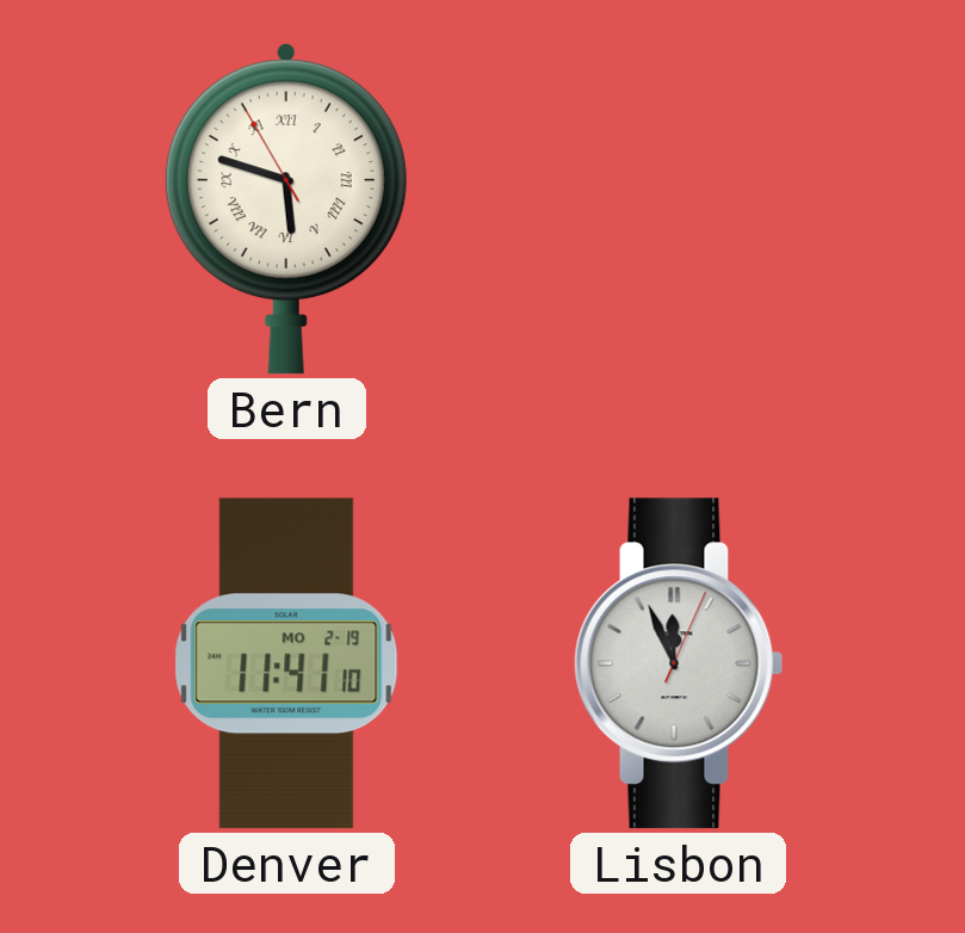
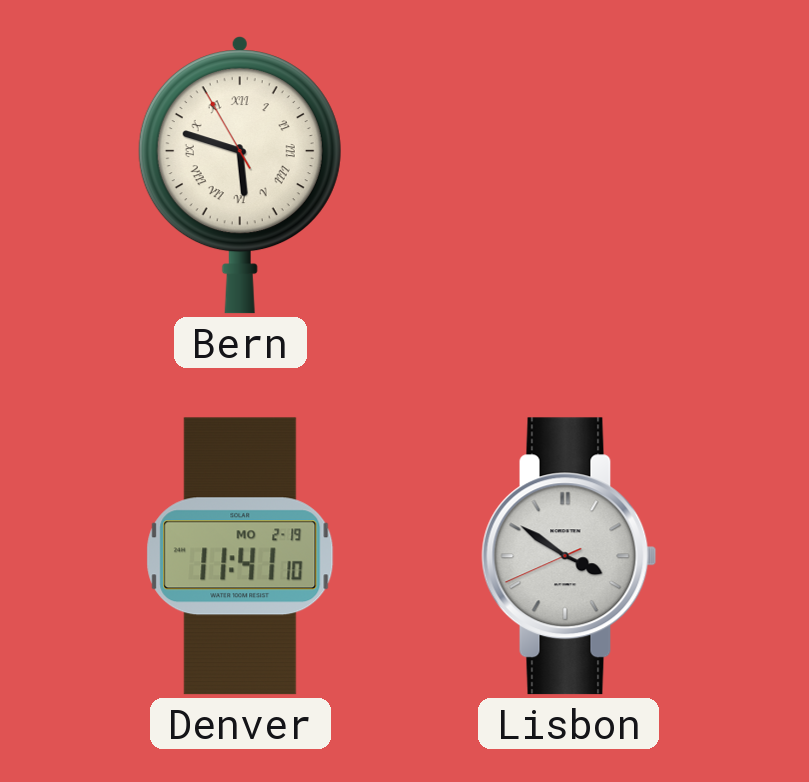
Lisbon: 11:56 -> 3:50 (569, 556)
